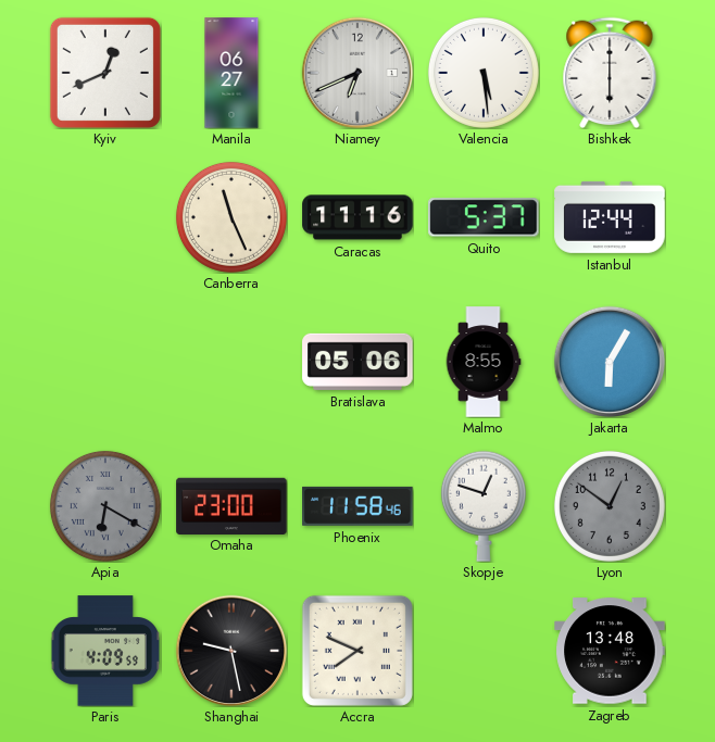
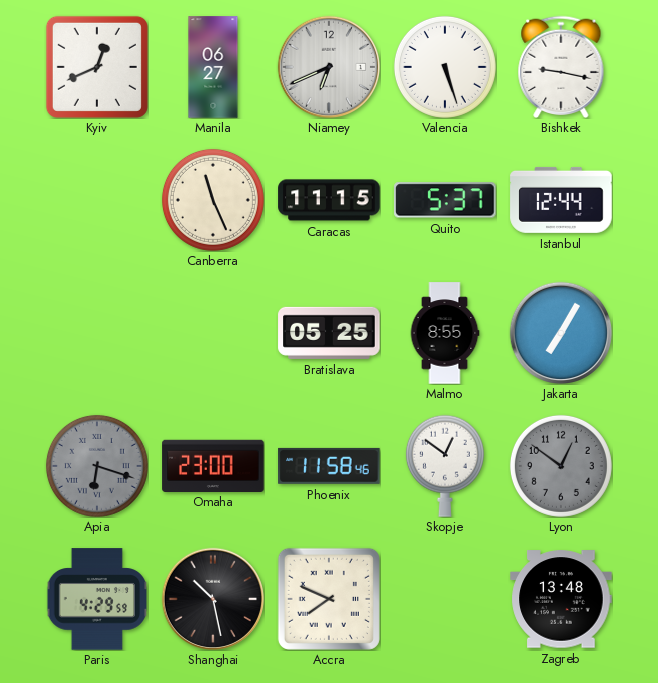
Valencia: 5:29 -> 5:27 (445, 67)
Bishkek: 6:00 -> 9:17 (561, 67)
Caracas: 11:16 -> 11:15 (329, 200)
Bratislava: 05:06 -> 05:25 (329, 333)
Jakarta: 6:05 -> 7:05 (560, 332)
Apia: 6:20 -> 6:18 (97, 466)
Skopje: 12:48 -> 12:51 (445, 466)
Paris: 4:09 -> 4:29 (96, 599)
Shanghai: 9:28 -> 10:28 (212, 598)
